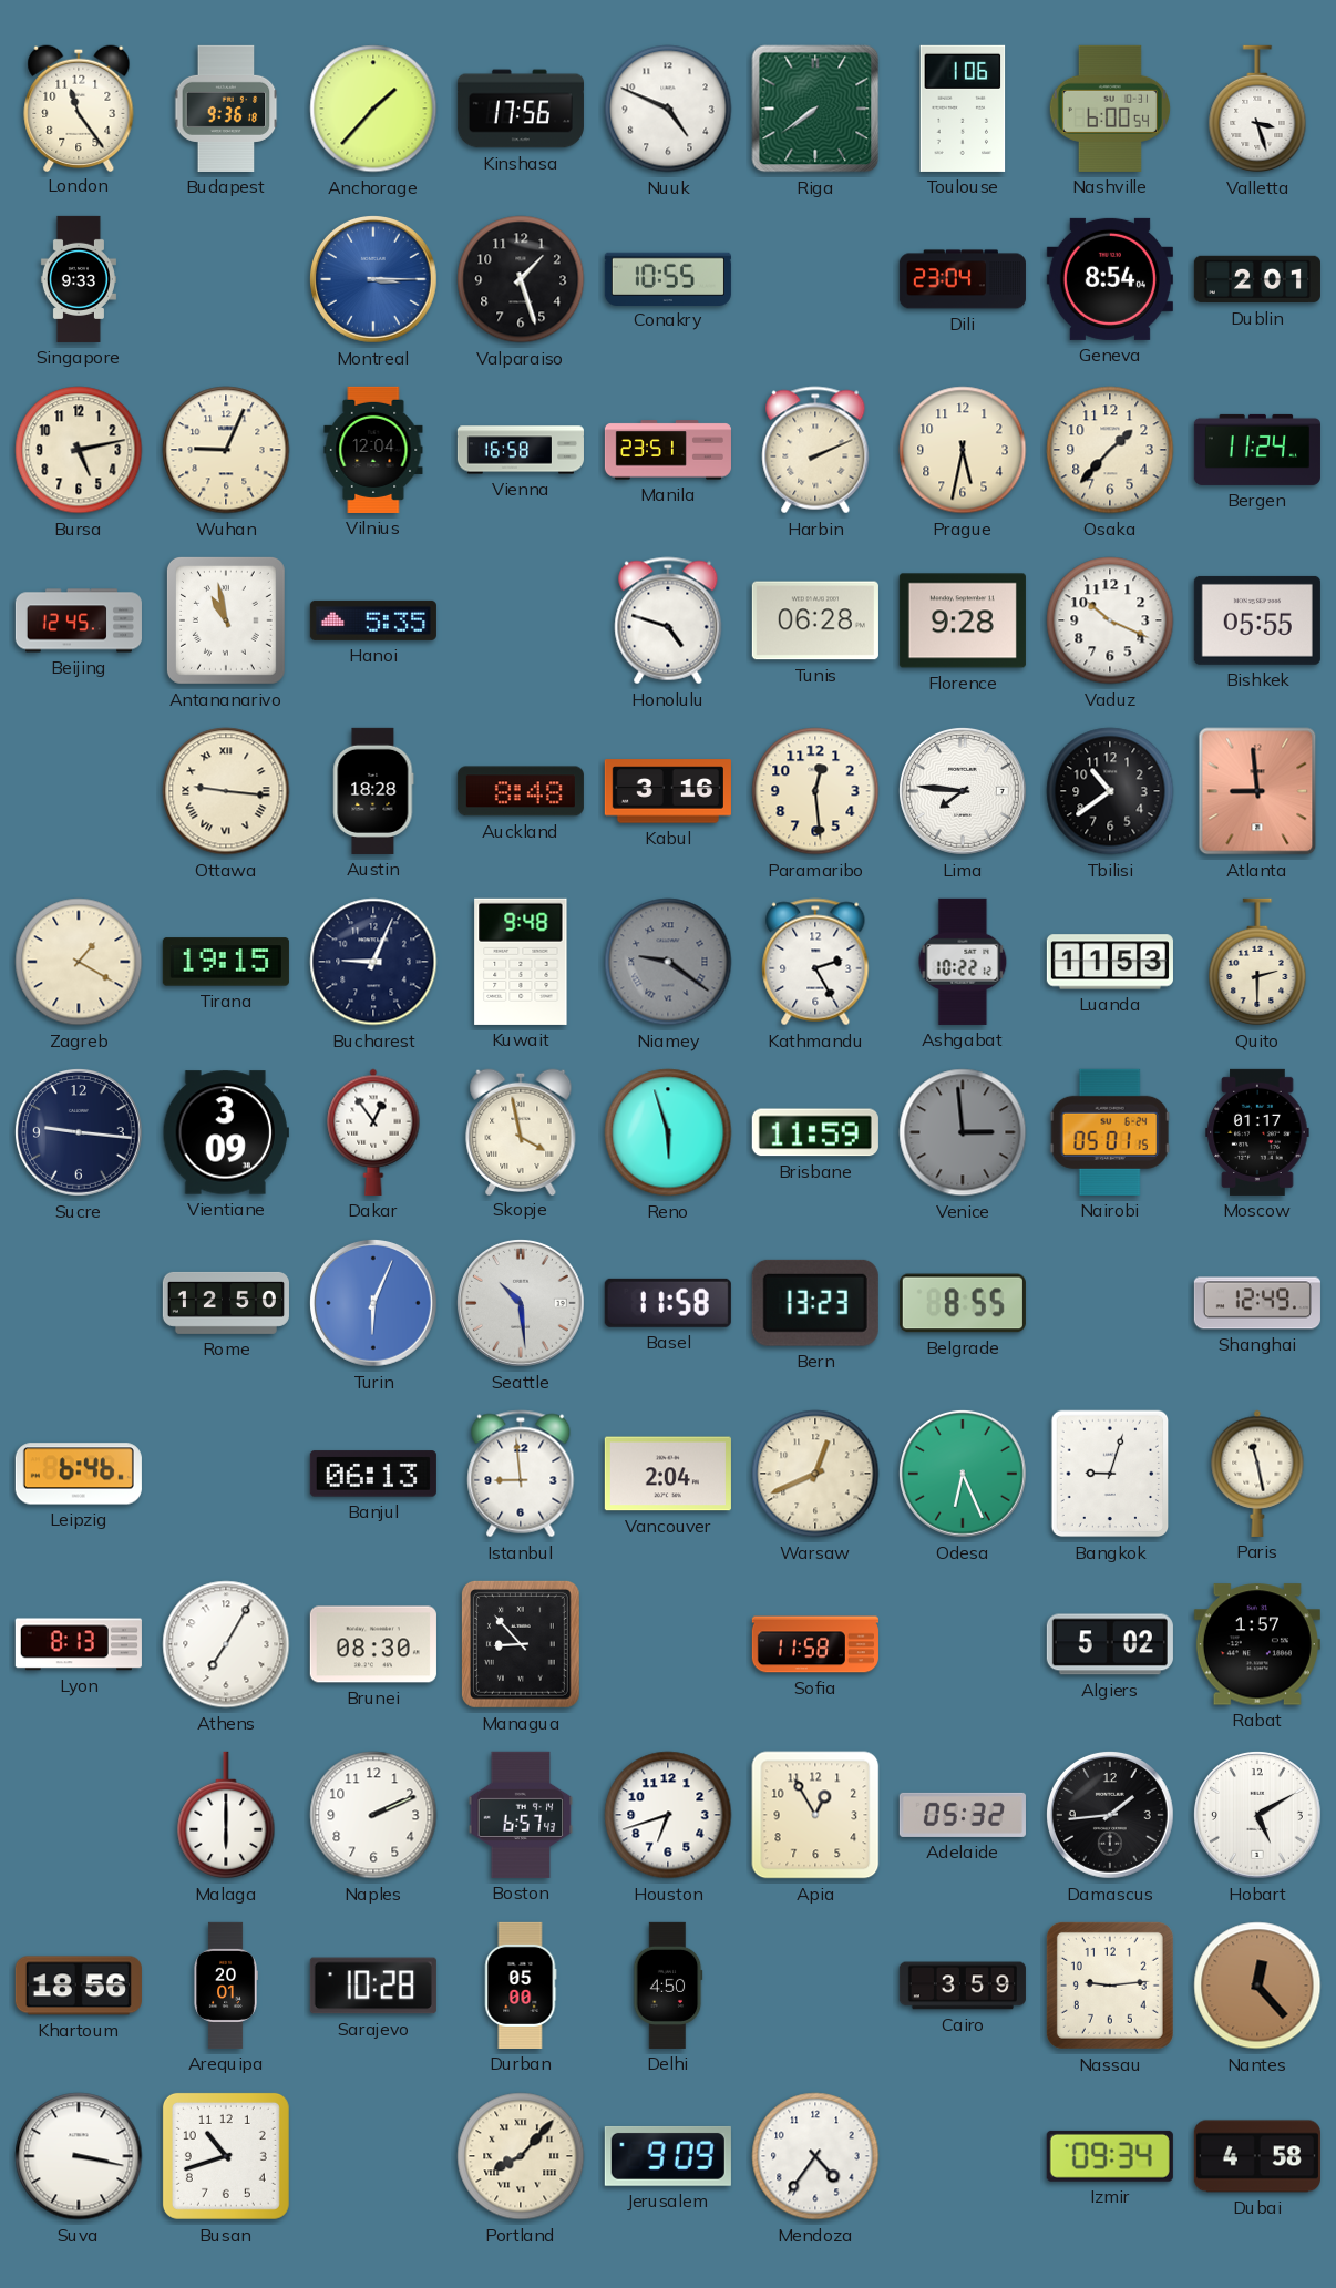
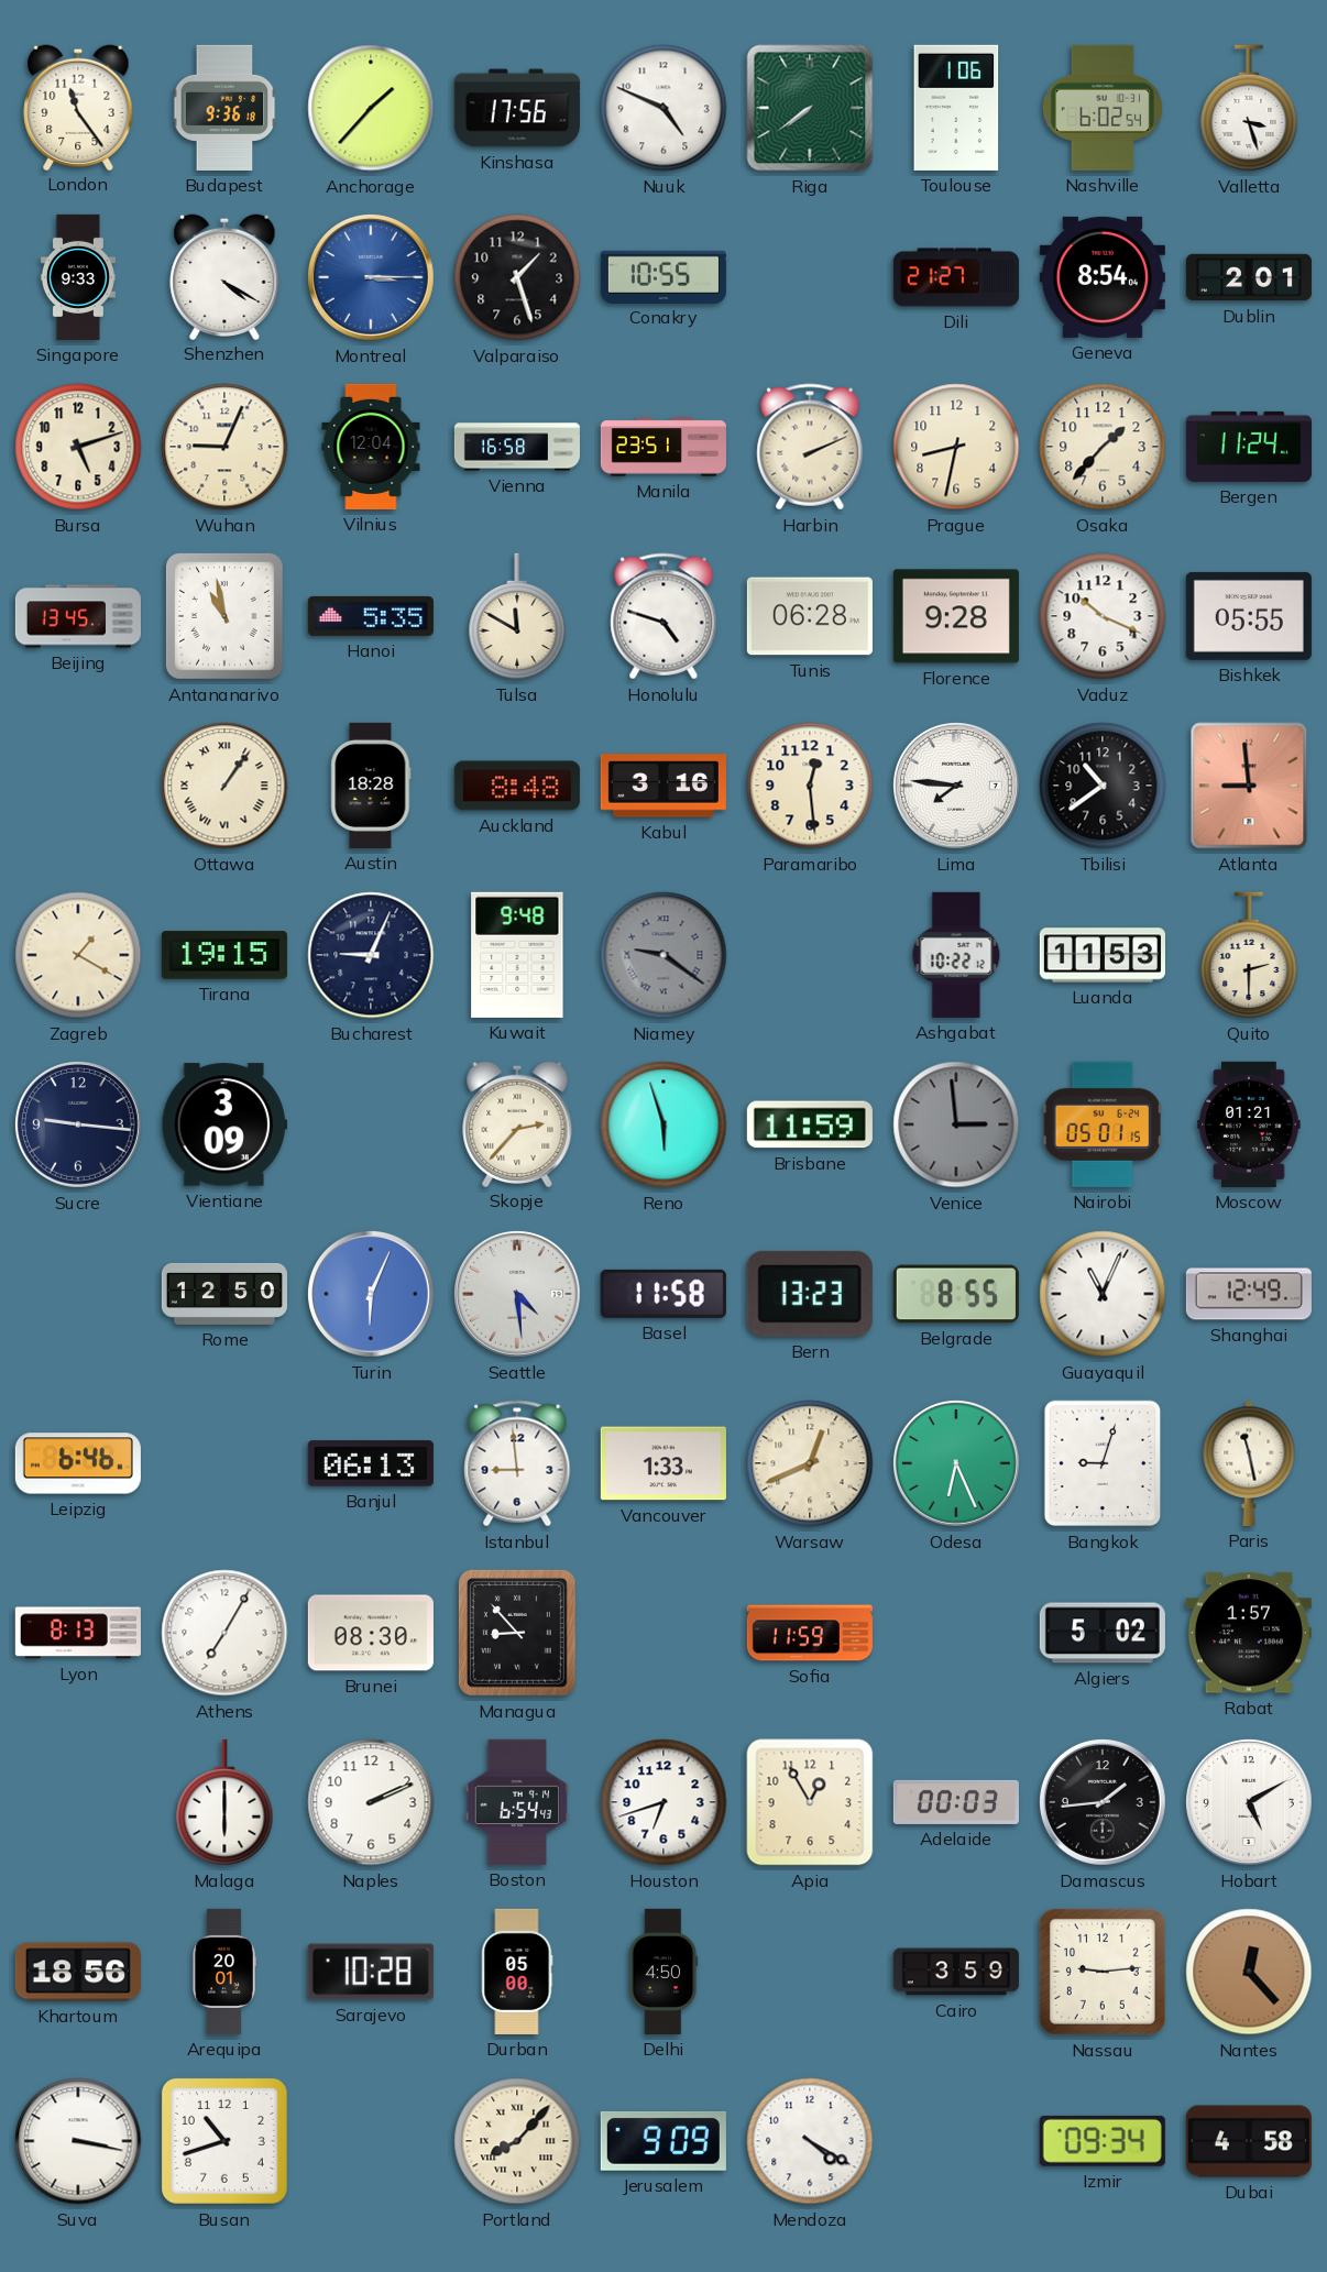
Nashville: 6:00 -> 6:02 (1103, 108)
Shenzhen: none -> 4:20 (224, 276)
Dili: 23:04 -> 21:27 (956, 277)
Bursa: 5:13 -> 5:12 (78, 447)
Prague: 5:32 -> 8:32 (956, 447)
Beijing: 12:45 -> 13:45 (78, 616)
Tulsa: none -> 11:50 (517, 616)
Ottawa: 9:16 -> 1:06 (224, 786)
Kathmandu: 2:25 -> none (815, 962)
Dakar: 12:54 -> none (373, 1132)
Skopje: 3:58 -> 2:37 (517, 1123)
Moscow: 01:17 -> 01:21 (1249, 1124)
Seattle: 10:29 -> 4:29 (517, 1294)
Guayaquil: none -> 11:04 (1103, 1294)
Vancouver: 2:04 -> 1:33 (663, 1463)
Sofia: 11:58 -> 11:59 (810, 1633)
Boston: 6:57 -> 6:54 (517, 1802)
Adelaide: 05:32 -> 00:03 (956, 1802)
Mendoza: 4:36 -> 4:20 (810, 2141)
